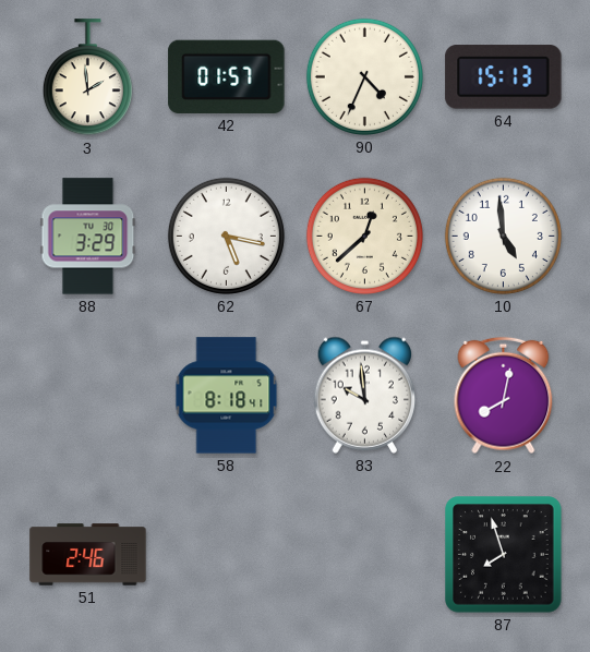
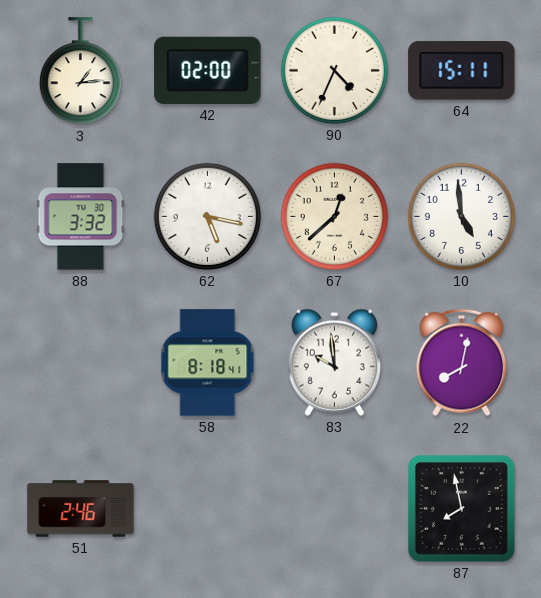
3: 1:59 -> 1:14 (80, 71)
42: 01:57 -> 02:00 (208, 70)
64: 15:13 -> 15:11 (462, 71)
88: 3:29 -> 3:32 (81, 217)
87: 7:57 -> 7:58 (462, 509)
